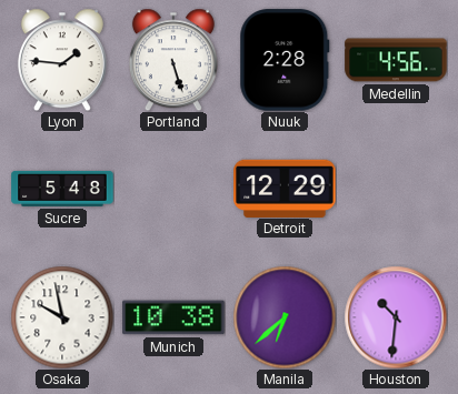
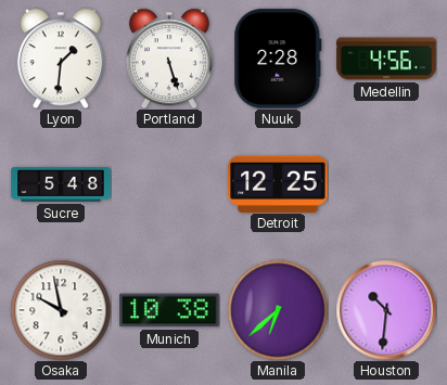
Lyon: 1:46 -> 1:31 (61, 59)
Detroit: 12:29 -> 12:25 (278, 183)
